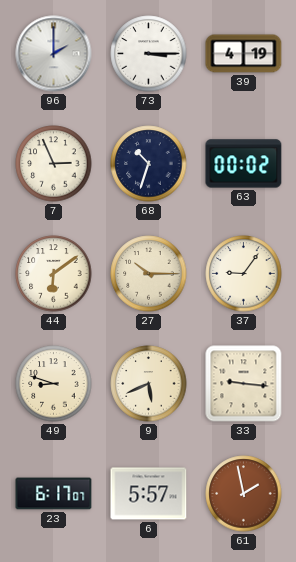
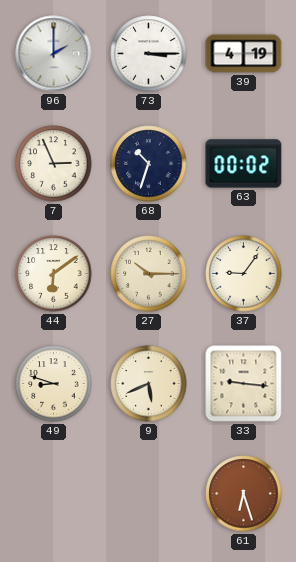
23: 6:17 -> none (54, 494)
6: 5:57 -> none (149, 494)
61: 1:58 -> 6:27 (244, 494)
